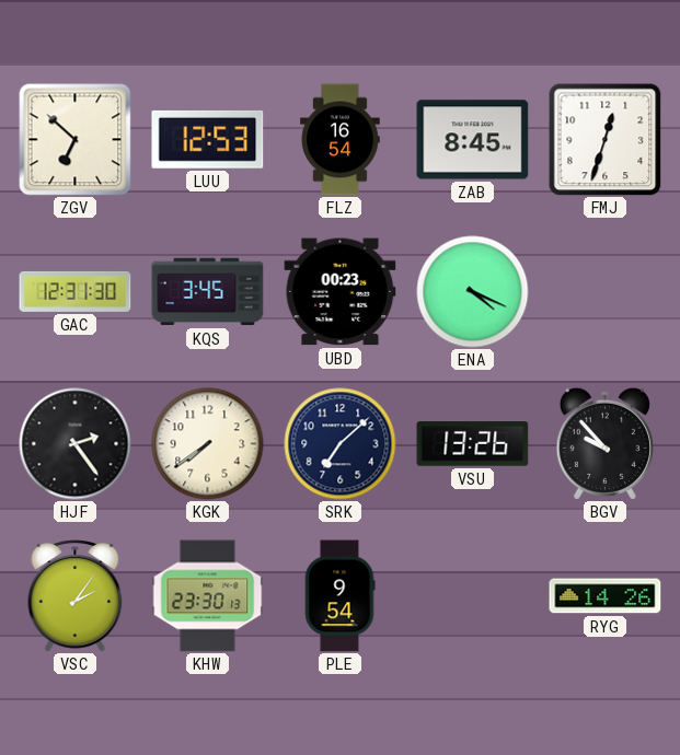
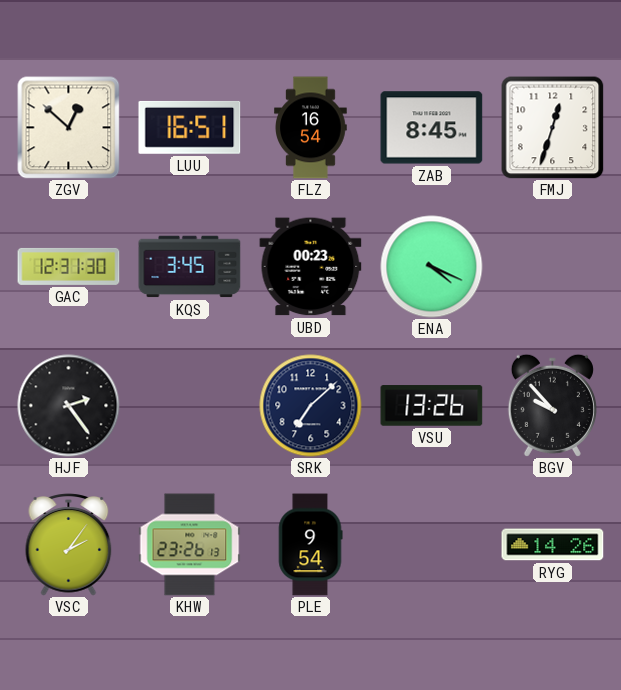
ZGV: 6:52 -> 12:52 (69, 128)
LUU: 12:53 -> 16:51 (190, 127)
KGK: 7:39 -> none (208, 444)
KHW: 23:30 -> 23:26 (190, 545)
